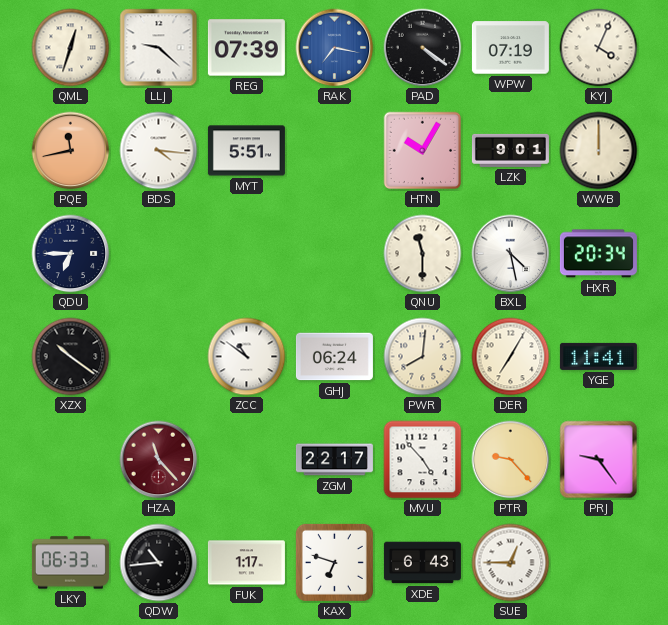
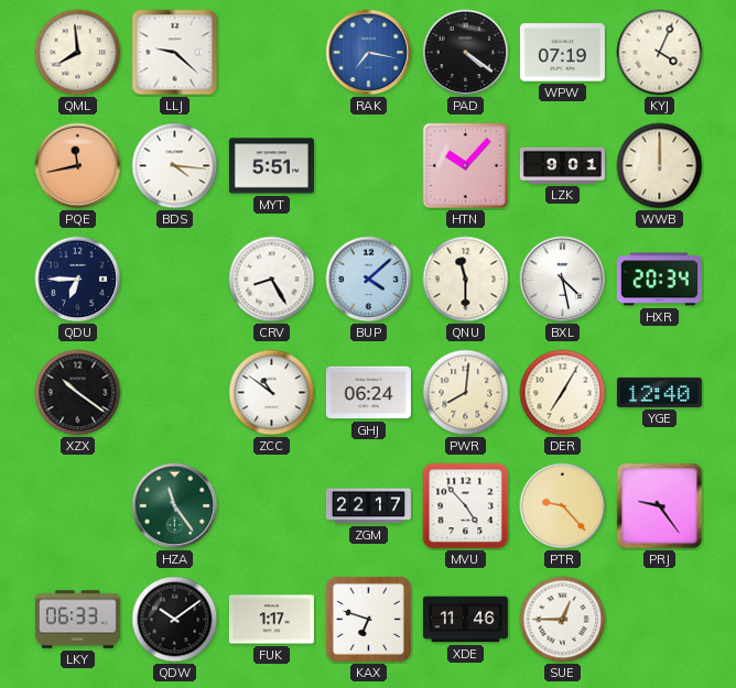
QML: 12:33 -> 7:59 (78, 53)
REG: 07:39 -> none (246, 48)
HTN: 10:05 -> 10:07 (466, 166)
CRV: none -> 8:25 (272, 280)
BUP: none -> 4:08 (369, 280)
YGE: 11:41 -> 12:40 (659, 392)
HZA: 11:23 -> 11:24 (175, 506)
HZA dial: burgundy -> green (175, 506)
QDW: 10:44 -> 10:09 (175, 620)
XDE: 6:43 -> 11:46 (465, 620)
